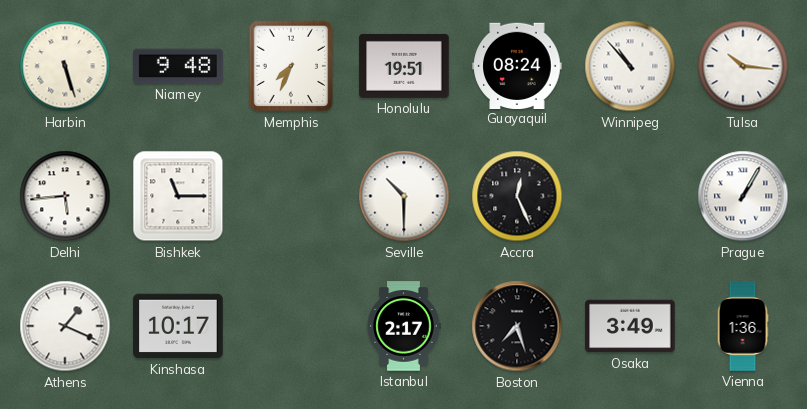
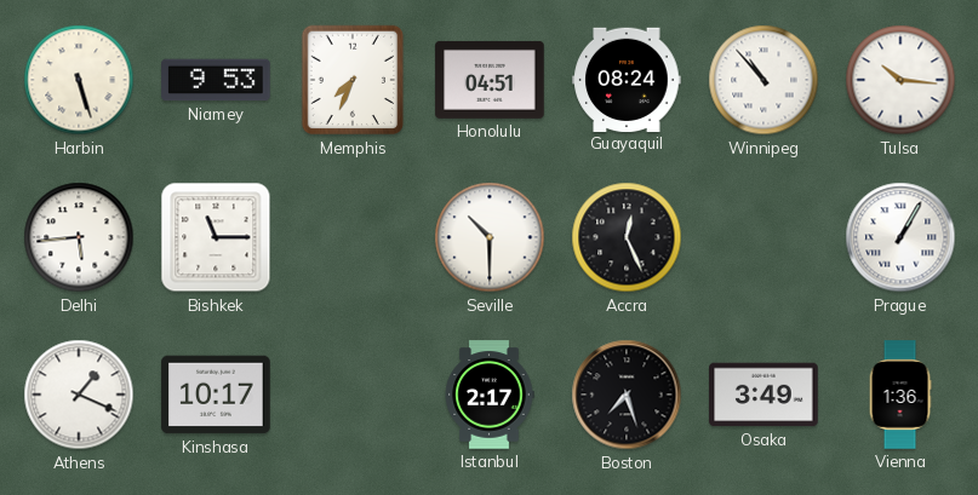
Niamey: 9:48 -> 9:53 (216, 80)
Honolulu: 19:51 -> 04:51 (490, 80)
